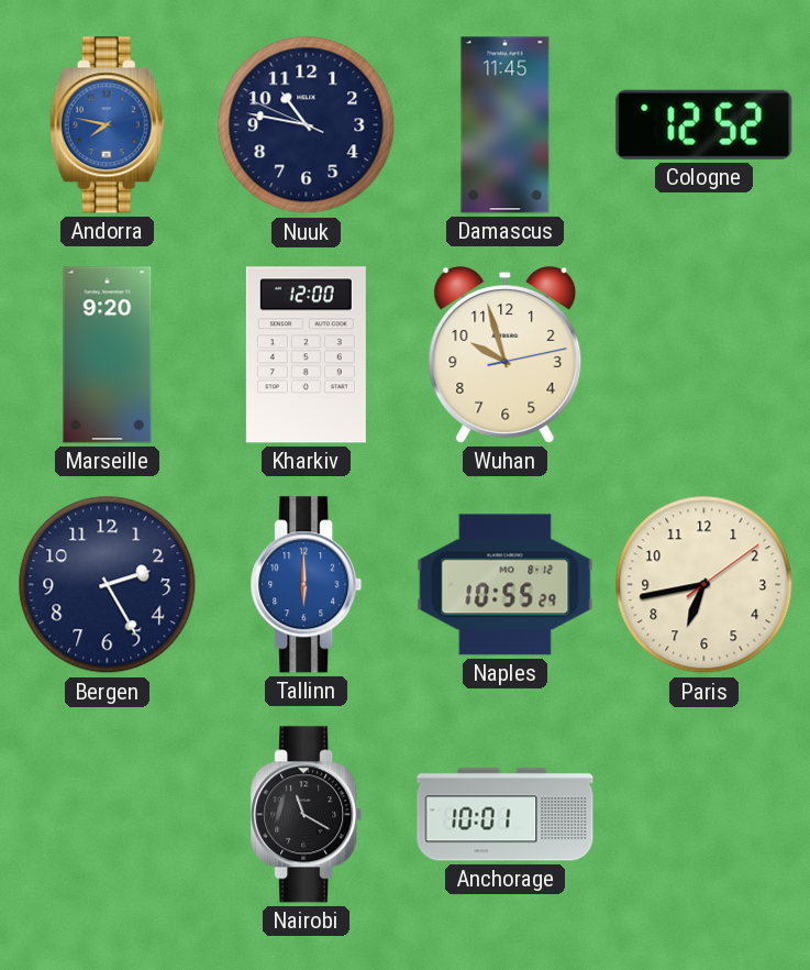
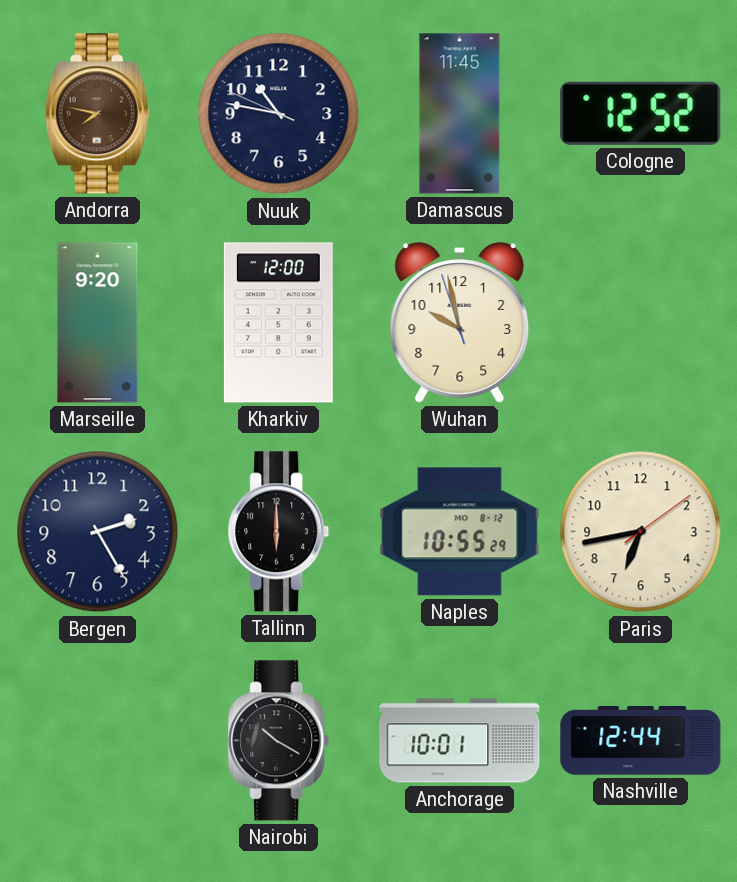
Andorra dial: blue -> brown (97, 114)
Wuhan: 9:57:13 -> 9:57:57 (460, 323)
Tallinn dial: blue -> black (279, 532)
Nairobi: 11:20 -> 10:20 (279, 741)
Nashville: none -> 12:44 (641, 741)
